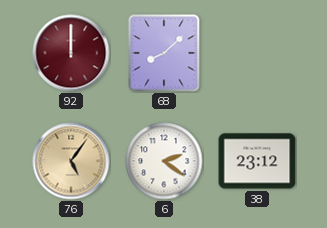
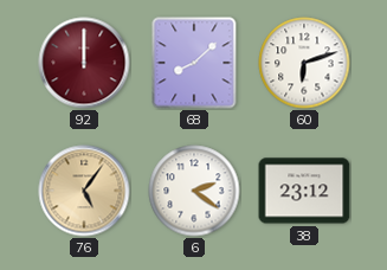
60: none -> 6:12 (304, 63)
